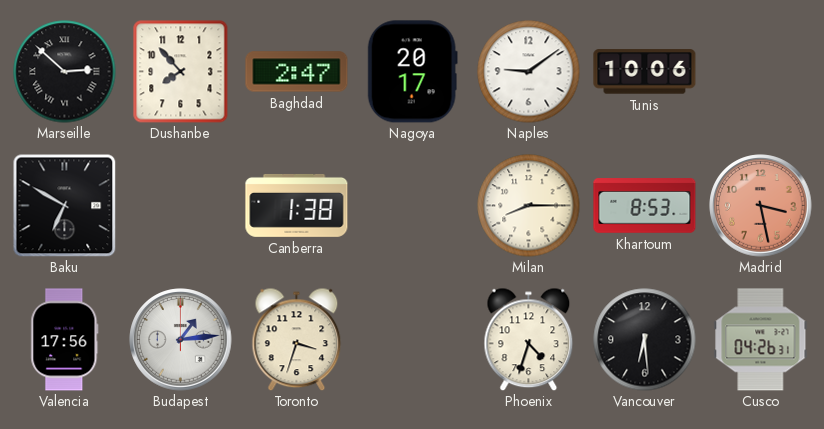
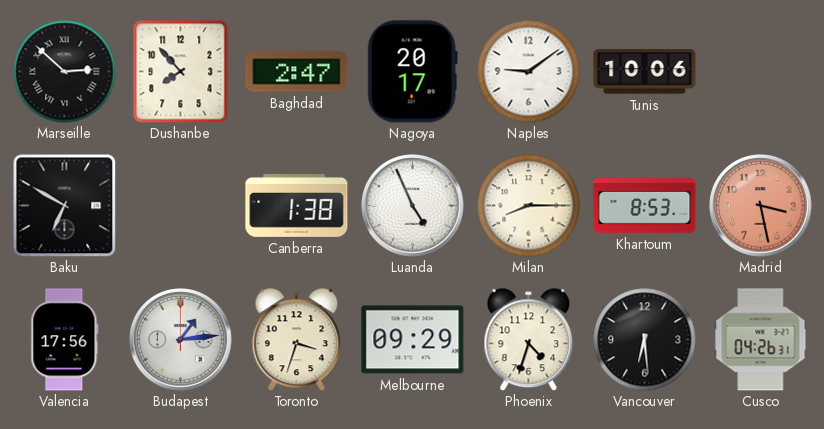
Luanda: none -> 4:56 (413, 206)
Melbourne: none -> 09:29 (413, 340)
